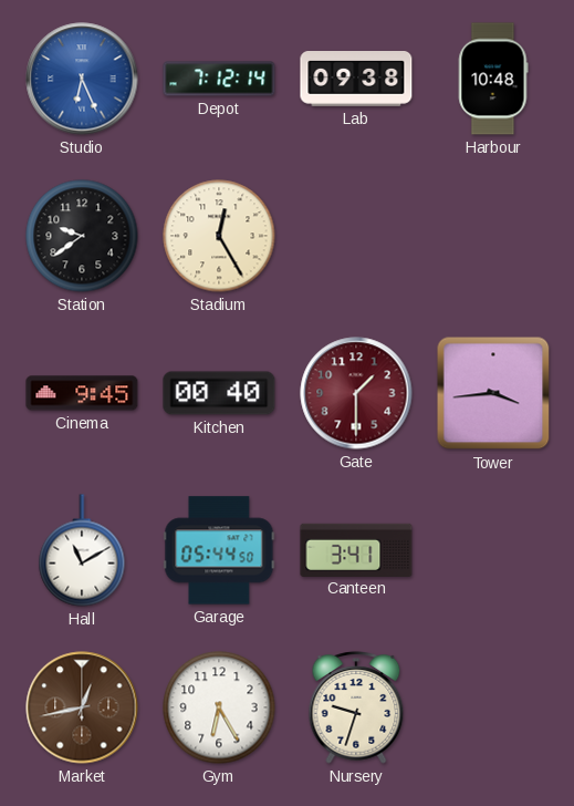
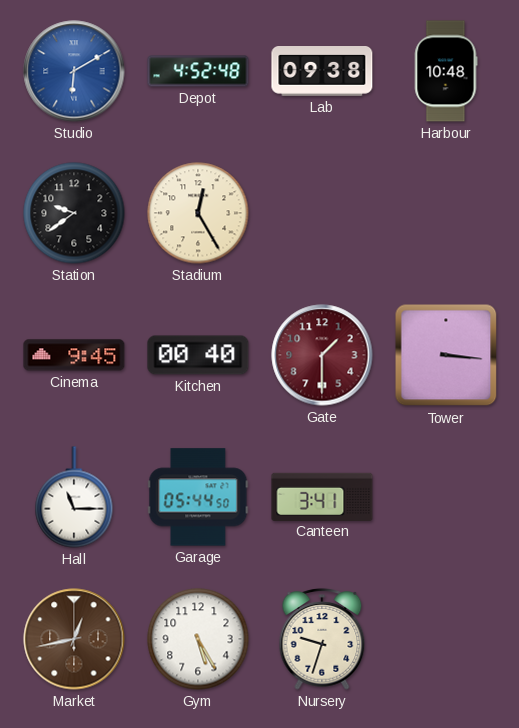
Studio: 6:26 -> 6:10 (74, 71)
Depot: 7:12 -> 4:52 (198, 71)
Tower: 3:44 -> 3:16 (446, 355)
Hall: 11:10 -> 11:15 (74, 497)
Gym: 6:25 -> 5:25 (198, 639)
